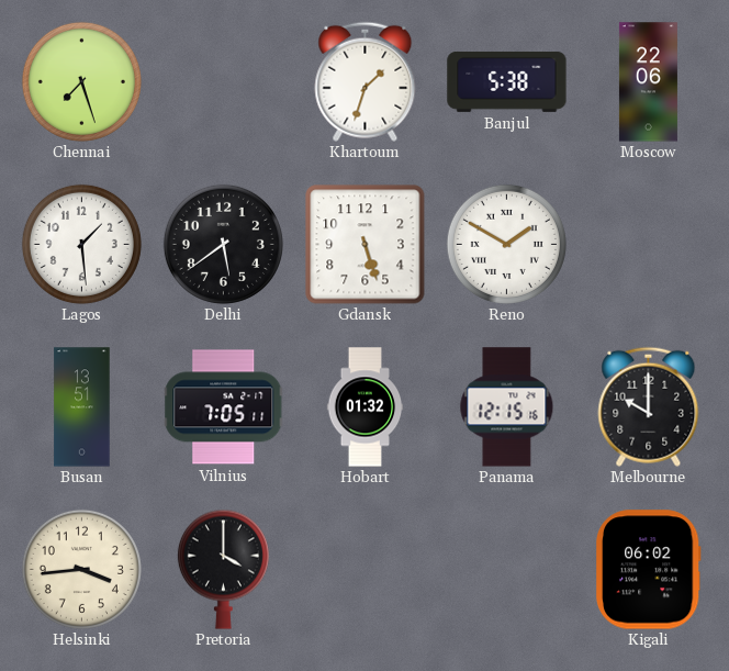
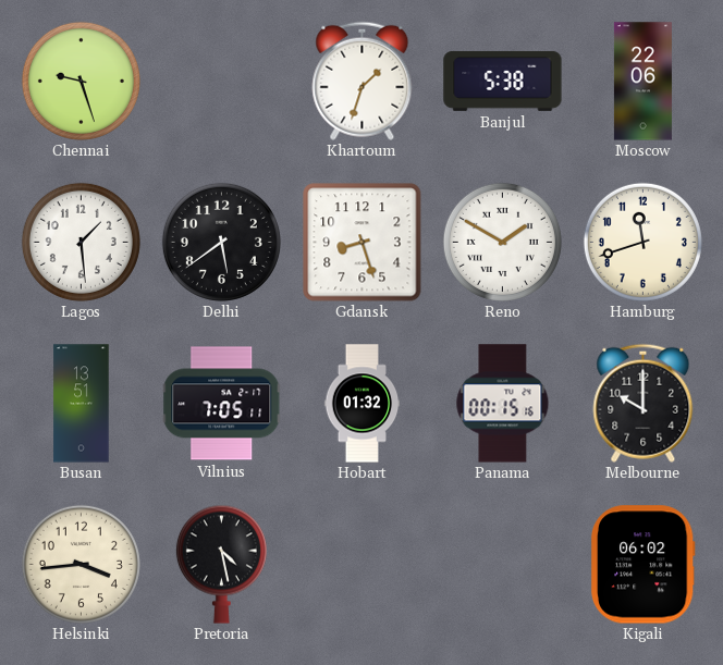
Chennai: 7:27 -> 9:27 (81, 81)
Gdansk: 5:27 -> 8:27 (363, 243)
Hamburg: none -> 11:42 (642, 242)
Panama: 12:15 -> 00:15 (503, 404)
Pretoria: 4:00 -> 4:28 (221, 564)
